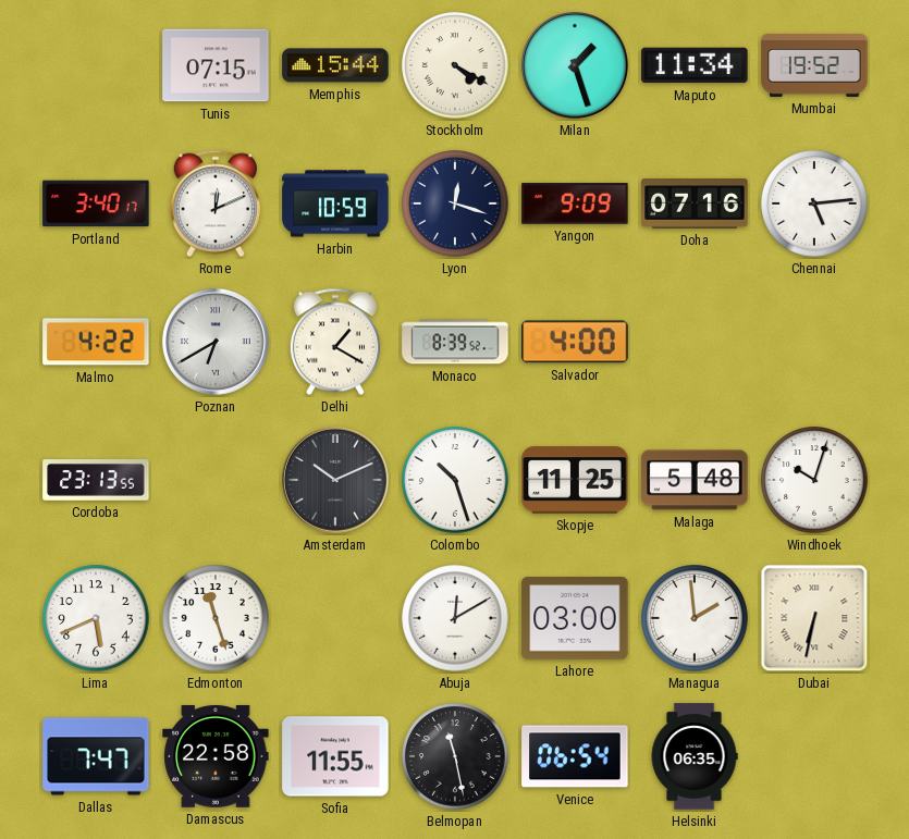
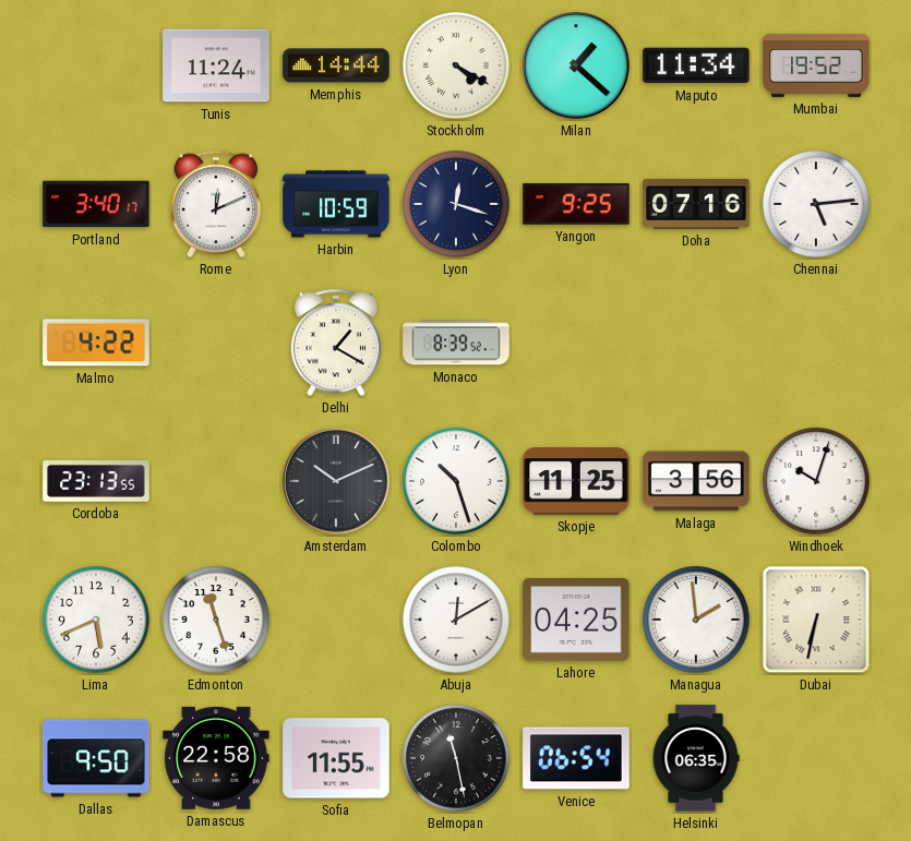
Tunis: 07:15 -> 11:24 (216, 65)
Memphis: 15:44 -> 14:44 (336, 65)
Milan: 1:27 -> 1:22 (576, 65)
Yangon: 9:09 -> 9:25 (576, 204)
Poznan: 6:40 -> none (216, 342)
Salvador: 4:00 -> none (575, 342)
Malaga: 5:48 -> 3:56 (696, 481)
Lahore: 03:00 -> 04:25 (576, 621)
Dallas: 7:47 -> 9:50 (96, 758)
